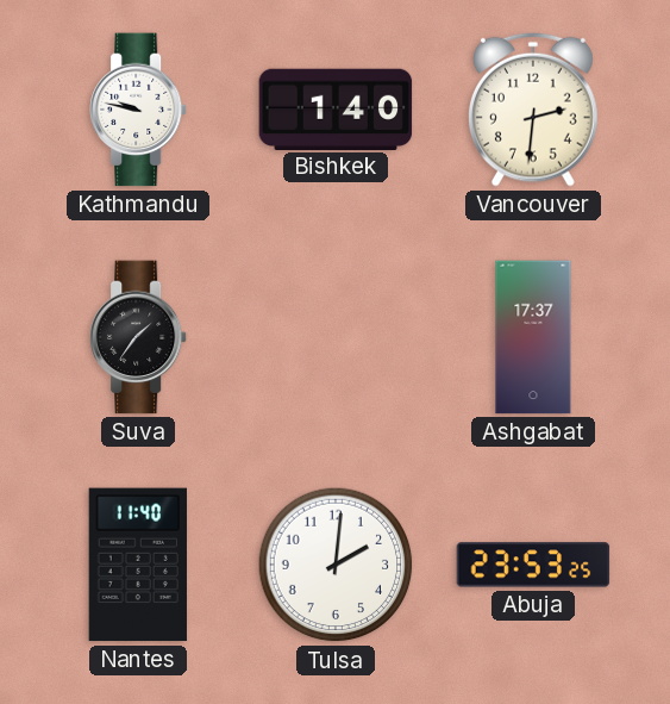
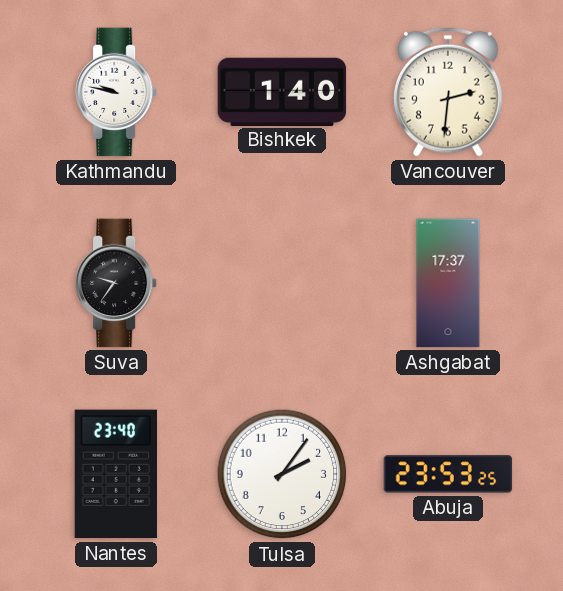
Suva: 1:36 -> 9:36 (117, 283)
Nantes: 11:40 -> 23:40 (116, 474)
Tulsa: 2:01 -> 2:06 (282, 474)
